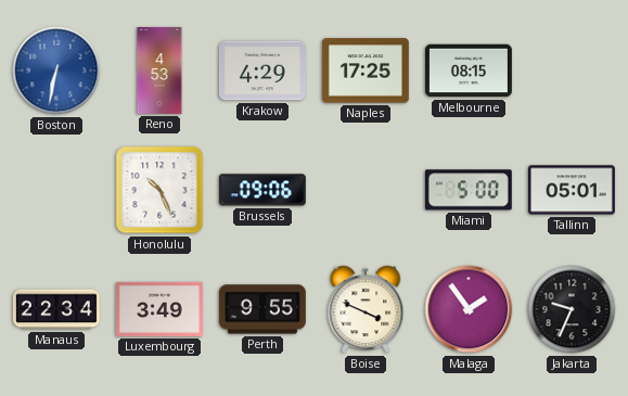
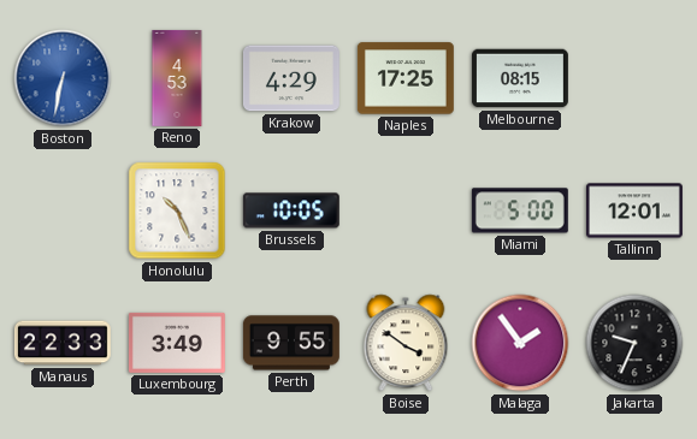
Brussels: 09:06 -> 10:05 (291, 210)
Tallinn: 05:01 -> 12:01 (634, 210)
Manaus: 22:34 -> 22:33 (63, 343)
Boise: 3:49 -> 3:51 (406, 343)
